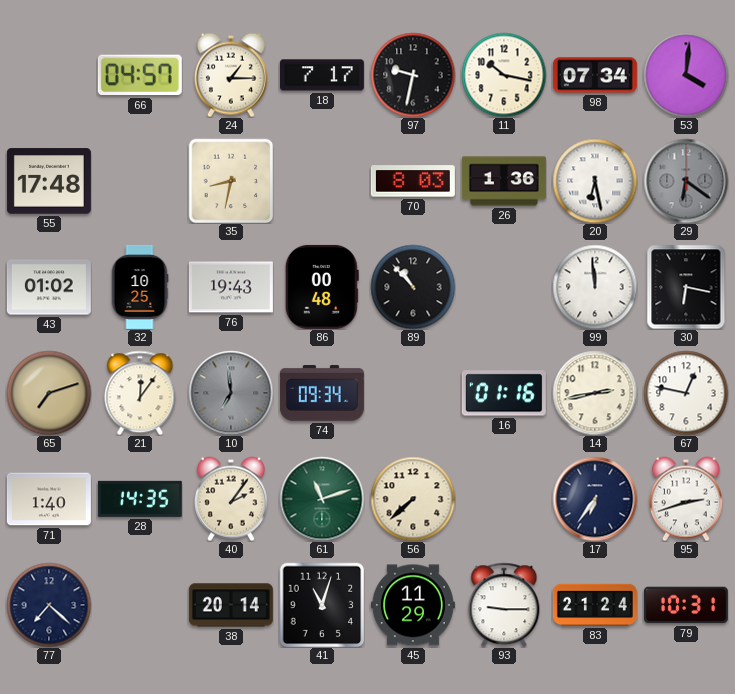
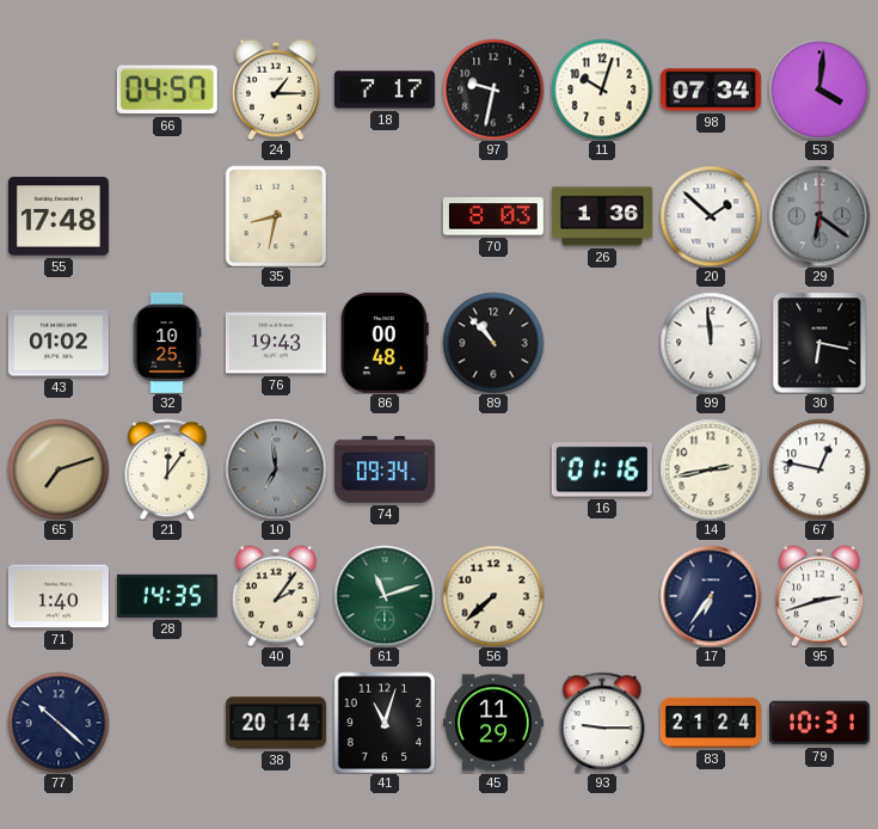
11: 10:17 -> 10:03 (602, 90)
20: 6:28 -> 1:52 (711, 216)
77: 7:22 -> 10:22 (59, 723)
